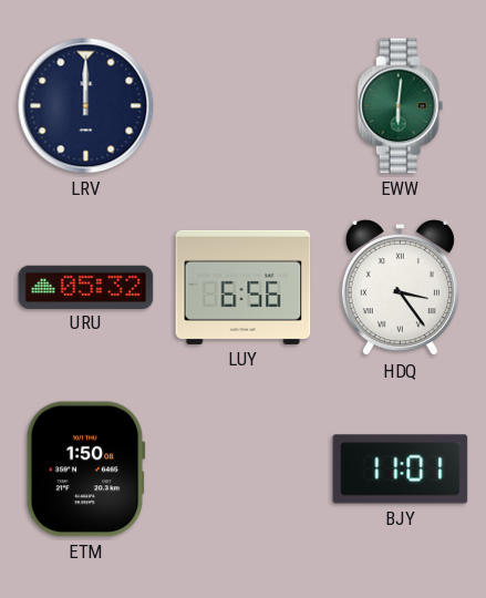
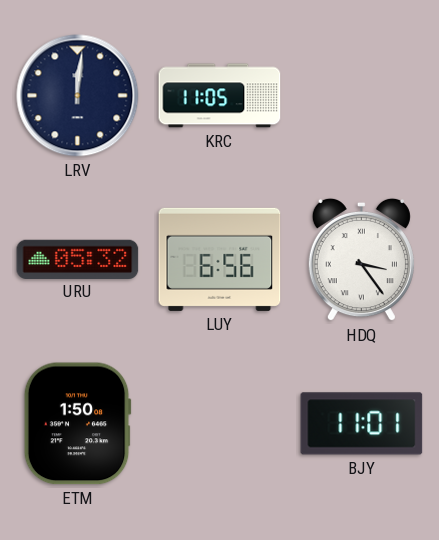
LRV: 12:00 -> 12:01 (78, 96)
KRC: none -> 11:05 (220, 96)
EWW: 6:01 -> none (401, 106)
